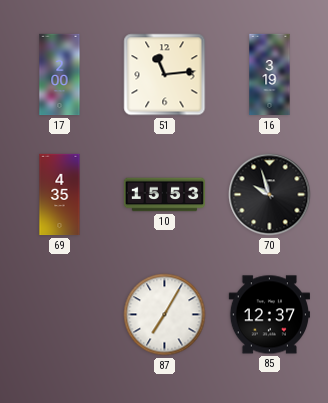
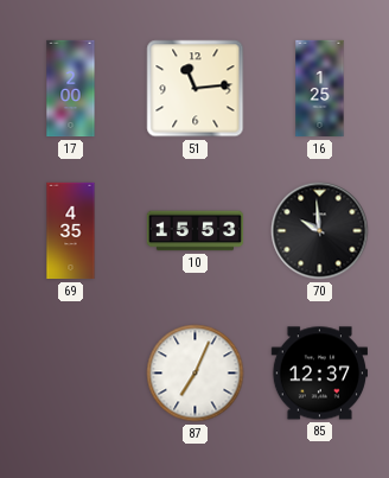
16: 3:19 -> 1:25 (320, 89)
70: 9:57 -> 9:59 (320, 231)
87: 7:05 -> 7:04 (196, 374)
